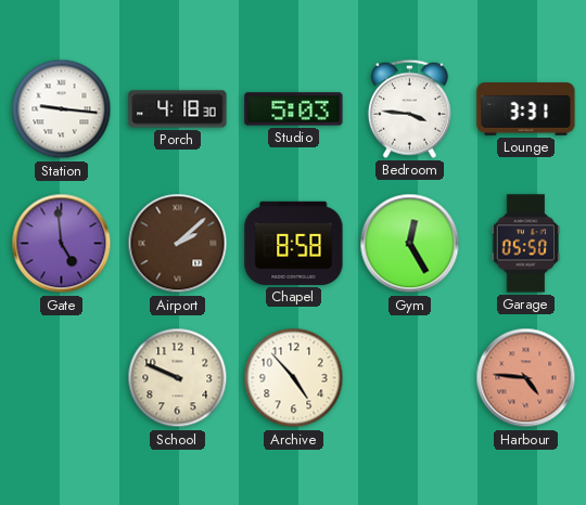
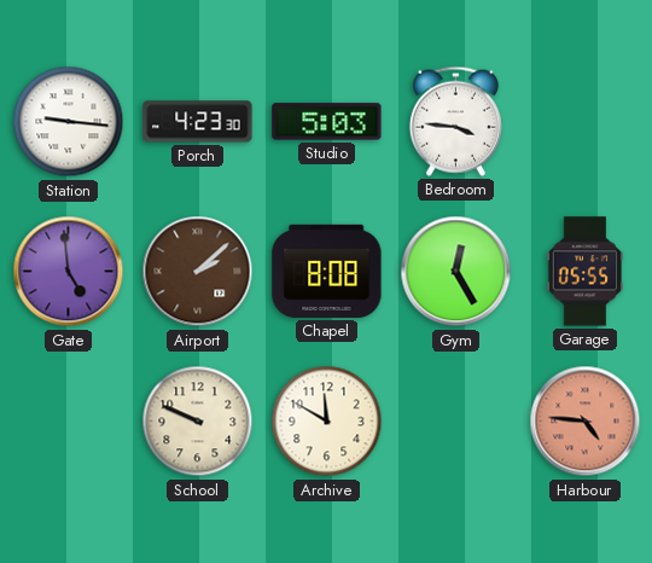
Porch: 4:18 -> 4:23 (198, 122)
Lounge: 3:31 -> none (526, 109)
Chapel: 8:58 -> 8:08 (327, 271)
Garage: 05:50 -> 05:55 (586, 272)
Archive: 4:53 -> 11:50 (327, 422)
